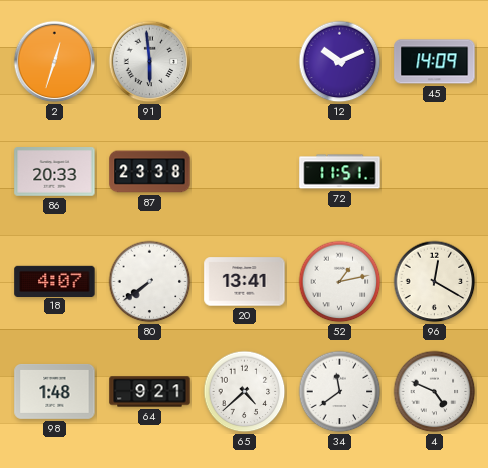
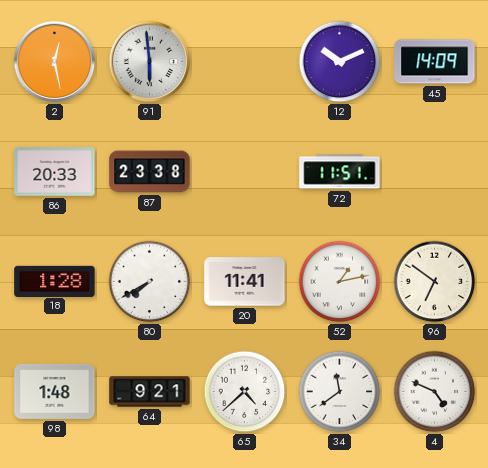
2: 12:33 -> 12:28 (55, 62)
18: 4:07 -> 1:28 (55, 281)
80: 7:39 -> 7:40 (150, 282)
20: 13:41 -> 11:41 (245, 282)
96: 12:20 -> 6:51 (435, 282)
